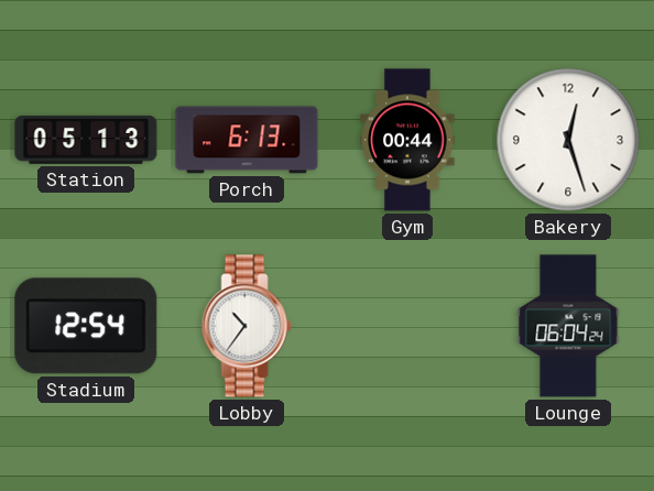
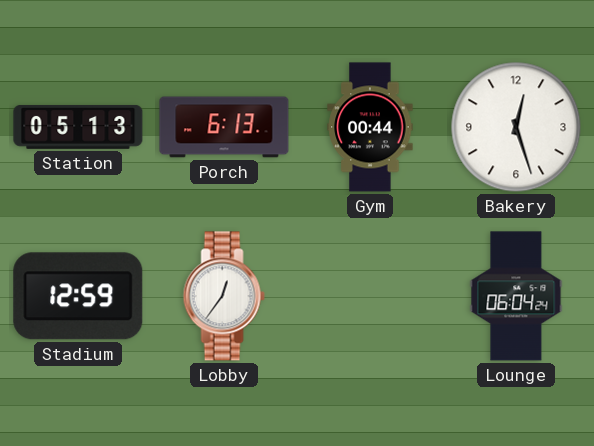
Stadium: 12:54 -> 12:59 (78, 296)
Lobby: 10:36 -> 12:36 (224, 296)
